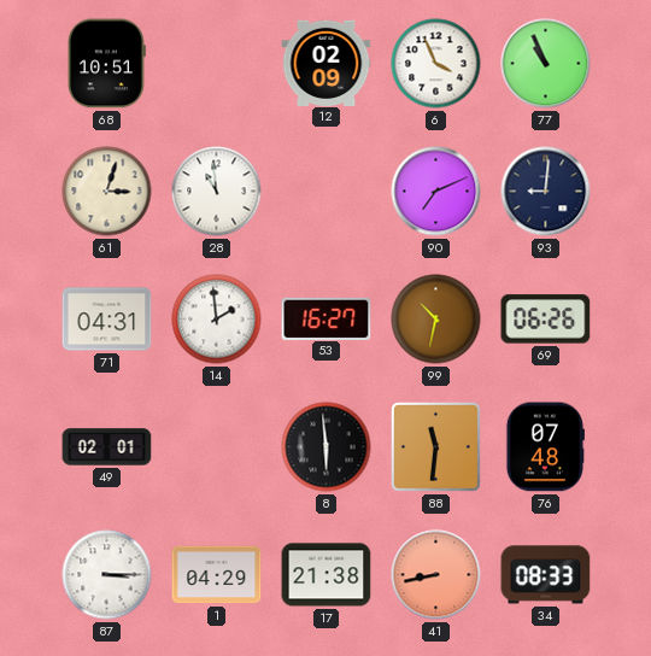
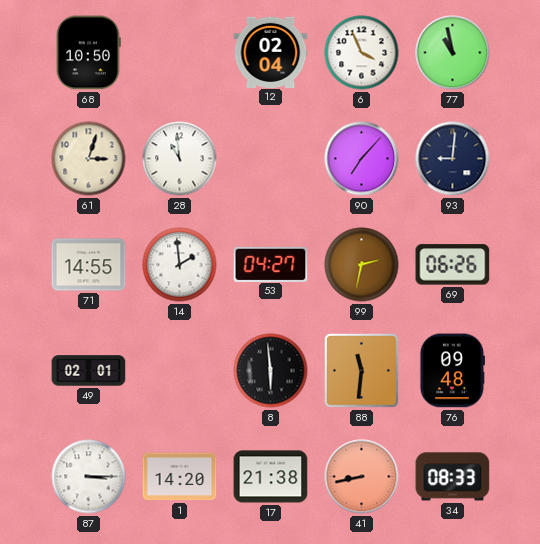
68: 10:51 -> 10:50 (88, 53)
12: 02:09 -> 02:04 (271, 52)
77: 10:56 -> 10:58 (453, 53)
90: 7:11 -> 7:07 (362, 159)
71: 04:31 -> 14:55 (89, 265)
53: 16:27 -> 04:27 (271, 264)
99: 10:32 -> 2:32 (362, 265)
76: 07:48 -> 09:48 (452, 371)
1: 04:29 -> 14:20 (180, 477)
